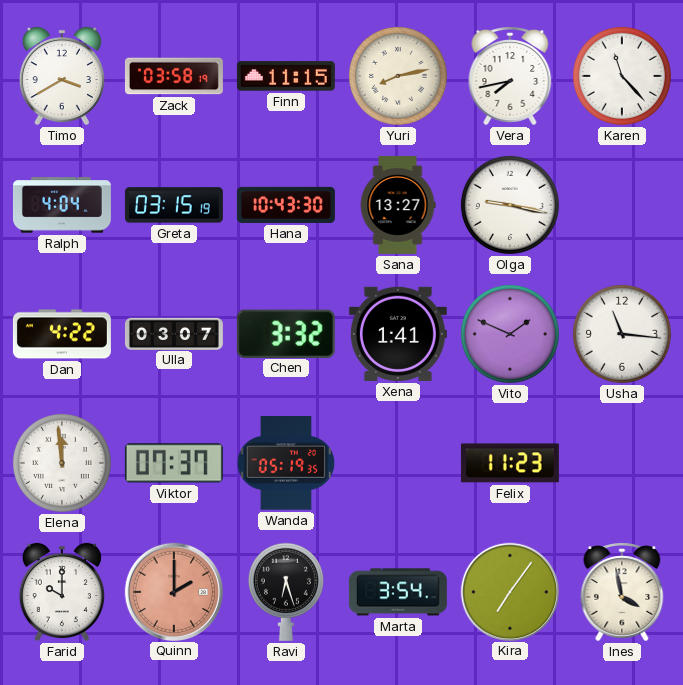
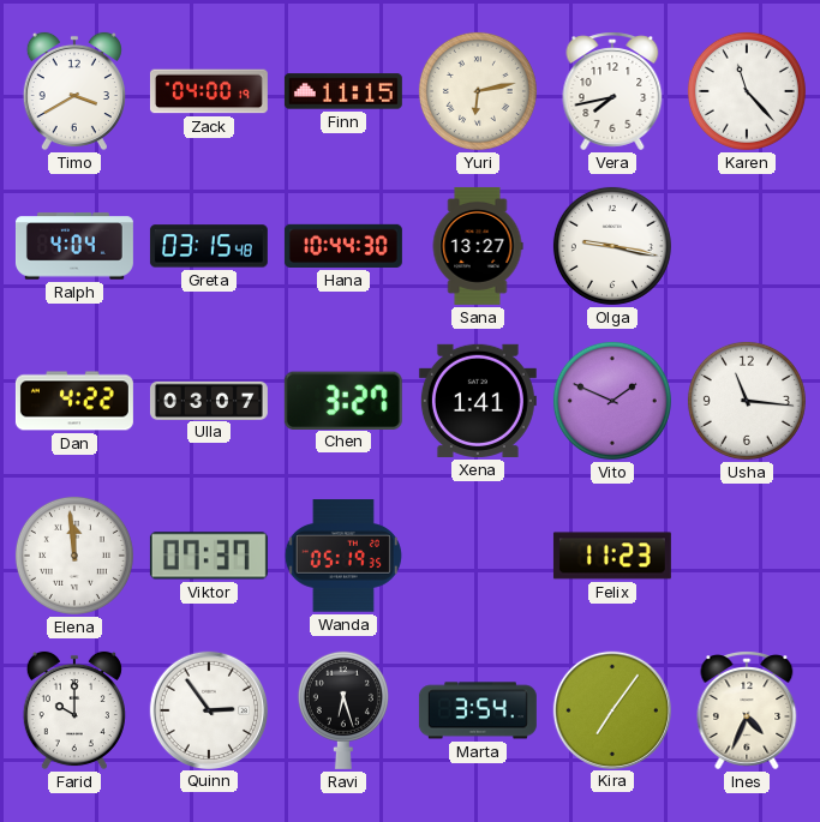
Zack: 03:58 -> 04:00 (209, 91)
Yuri: 8:13 -> 6:13 (478, 91)
Greta: 03:15:19 -> 03:15:48 (209, 246)
Hana: 10:43 -> 10:44 (343, 246)
Chen: 3:32 -> 3:27 (343, 400)
Quinn: 2:00 -> 2:54 (208, 709)
Quinn dial: salmon -> white (208, 709)
Ines: 3:58 -> 4:34 (747, 710)
